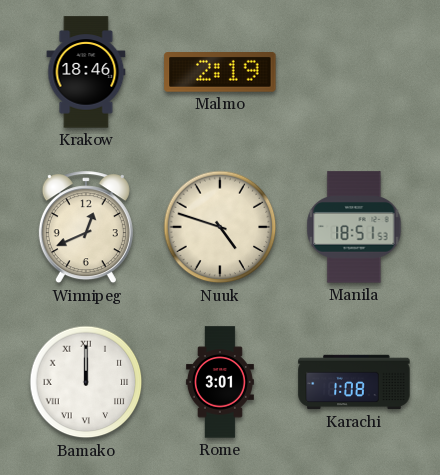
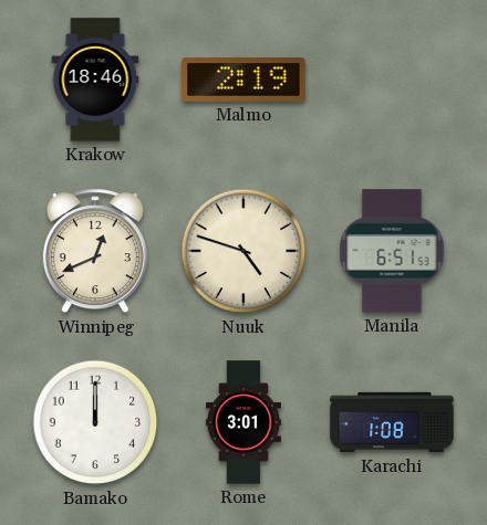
Manila: 18:51 -> 6:51 (392, 251)
Bamako numerals: Roman -> Arabic (95, 422)
